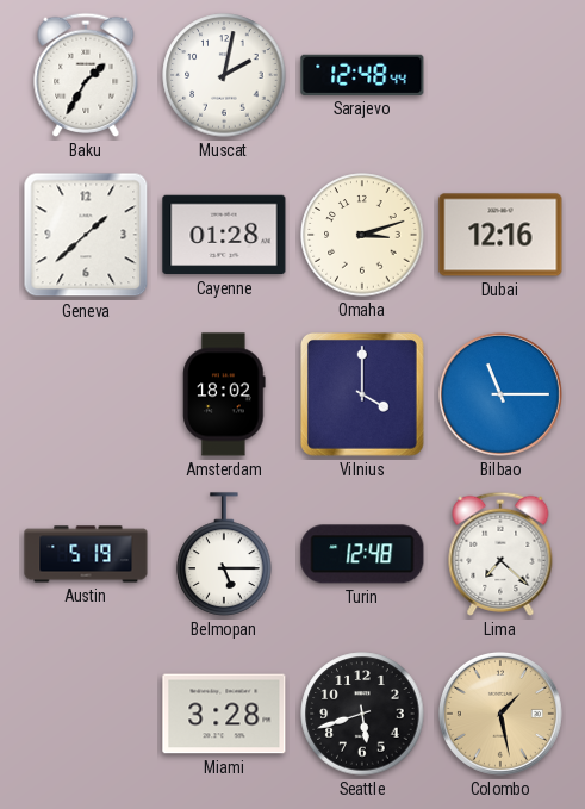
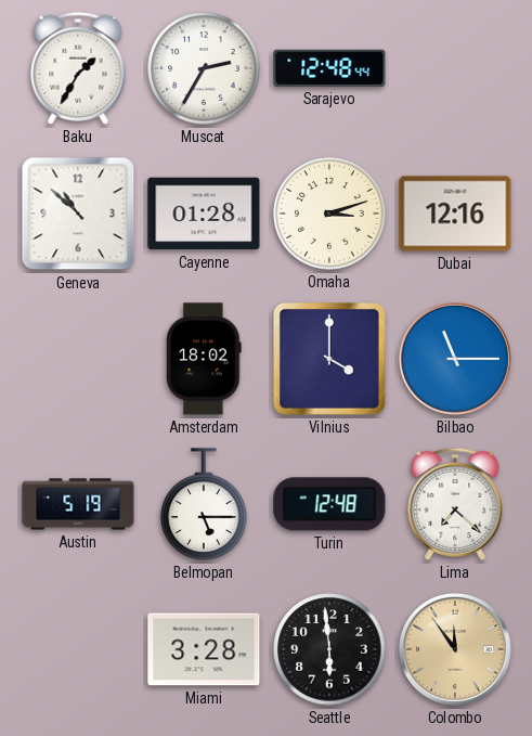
Muscat: 2:02 -> 2:35 (204, 68)
Geneva: 1:38 -> 10:52 (78, 214)
Seattle: 5:42 -> 5:59 (329, 649)
Colombo: 1:28 -> 11:54 (455, 649)
